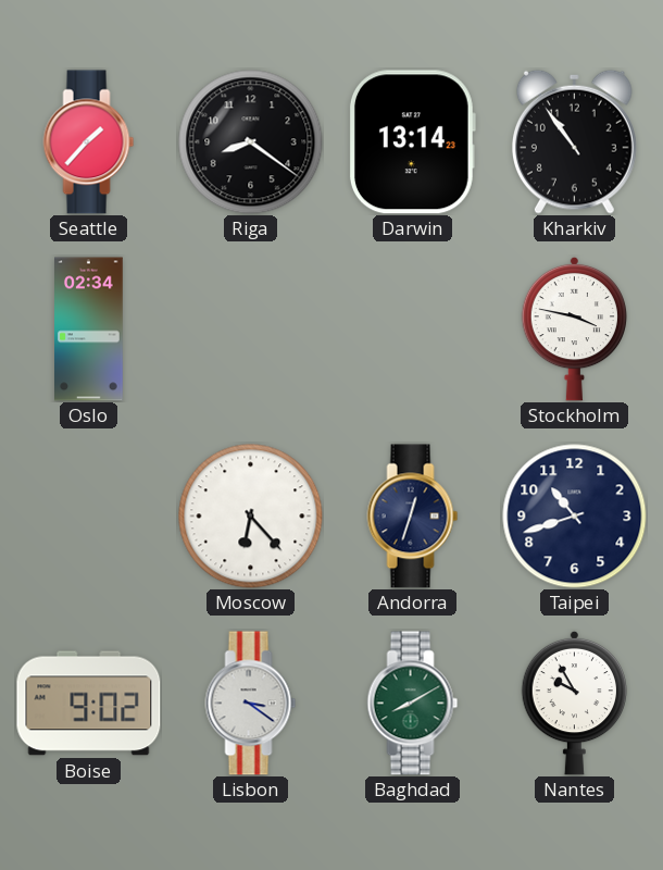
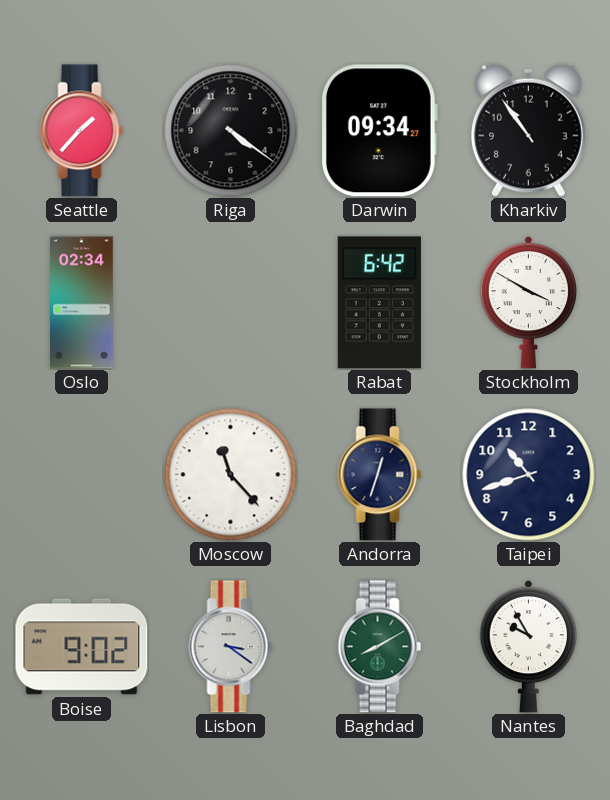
Riga: 8:21 -> 4:21 (231, 131)
Darwin: 13:14 -> 09:34 (379, 131)
Rabat: none -> 6:42 (379, 303)
Stockholm: 3:47 -> 3:50 (528, 302)
Moscow: 6:23 -> 11:23 (231, 475)
